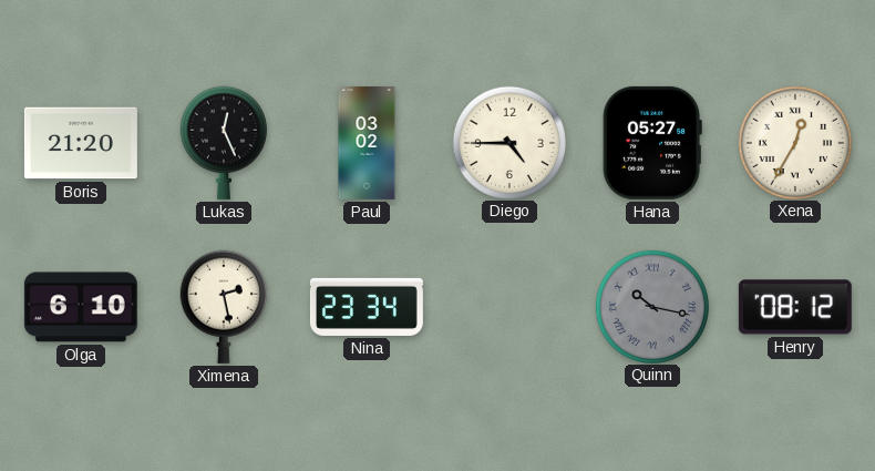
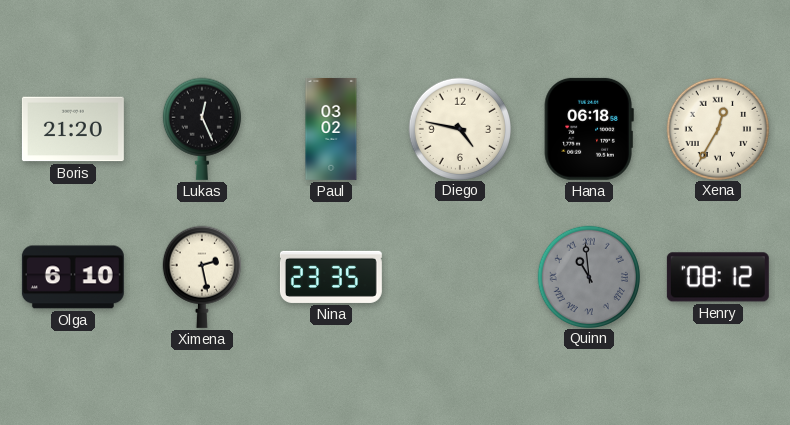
Diego: 4:45 -> 4:47 (459, 128)
Hana: 05:27 -> 06:18 (589, 129)
Nina: 23:34 -> 23:35 (331, 277)
Quinn: 10:17 -> 10:59 (588, 276)
